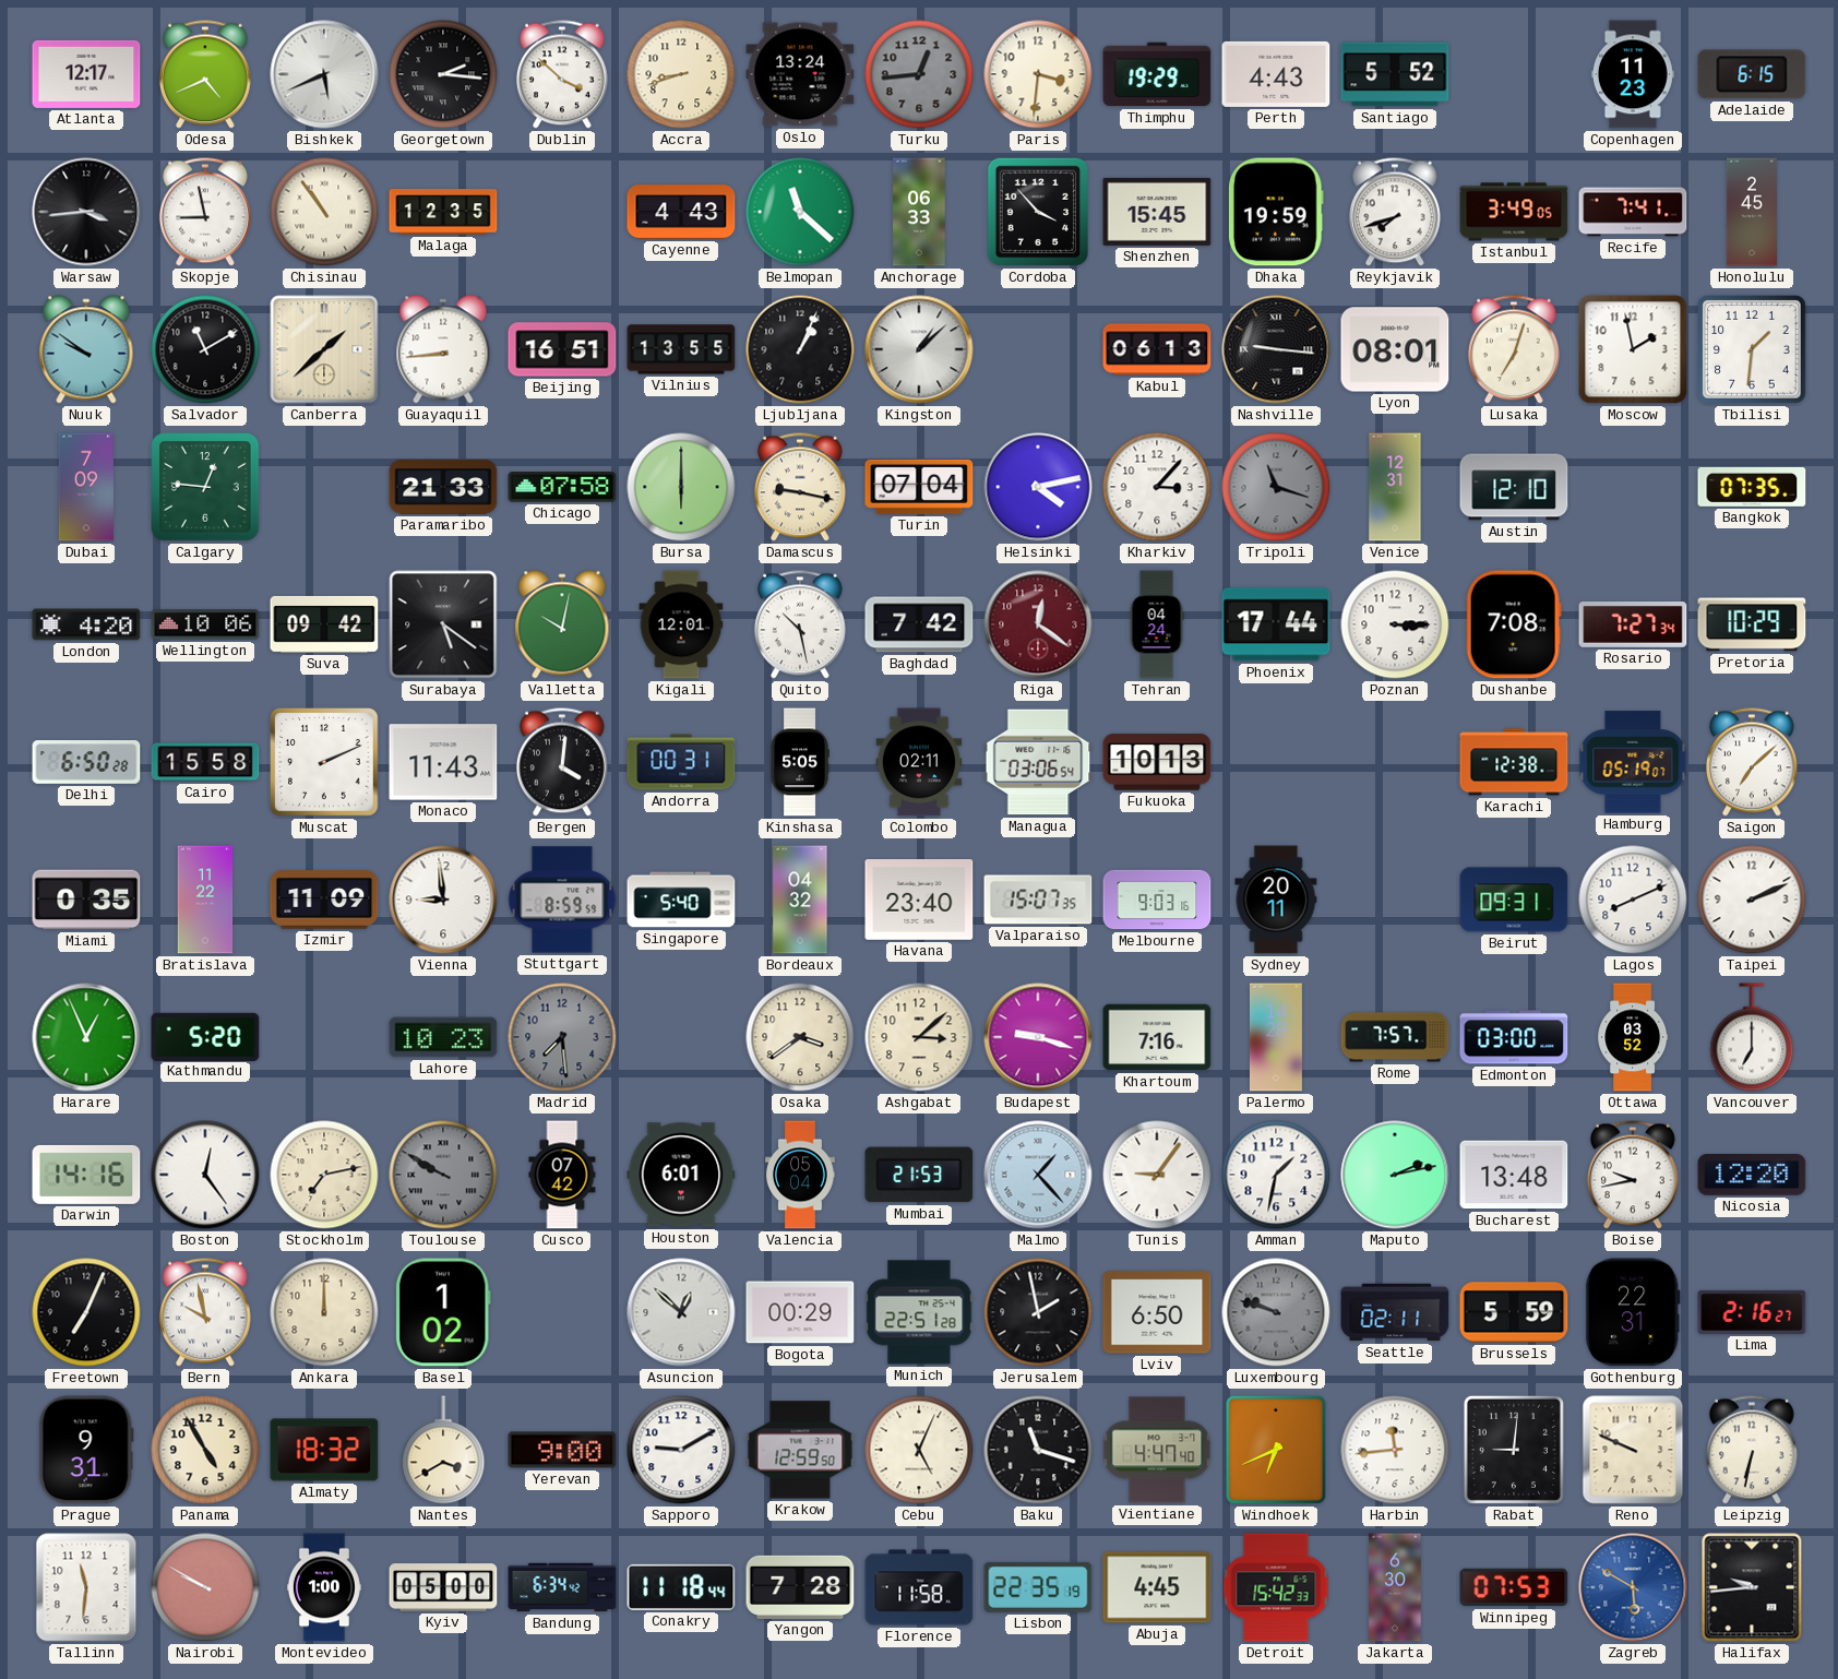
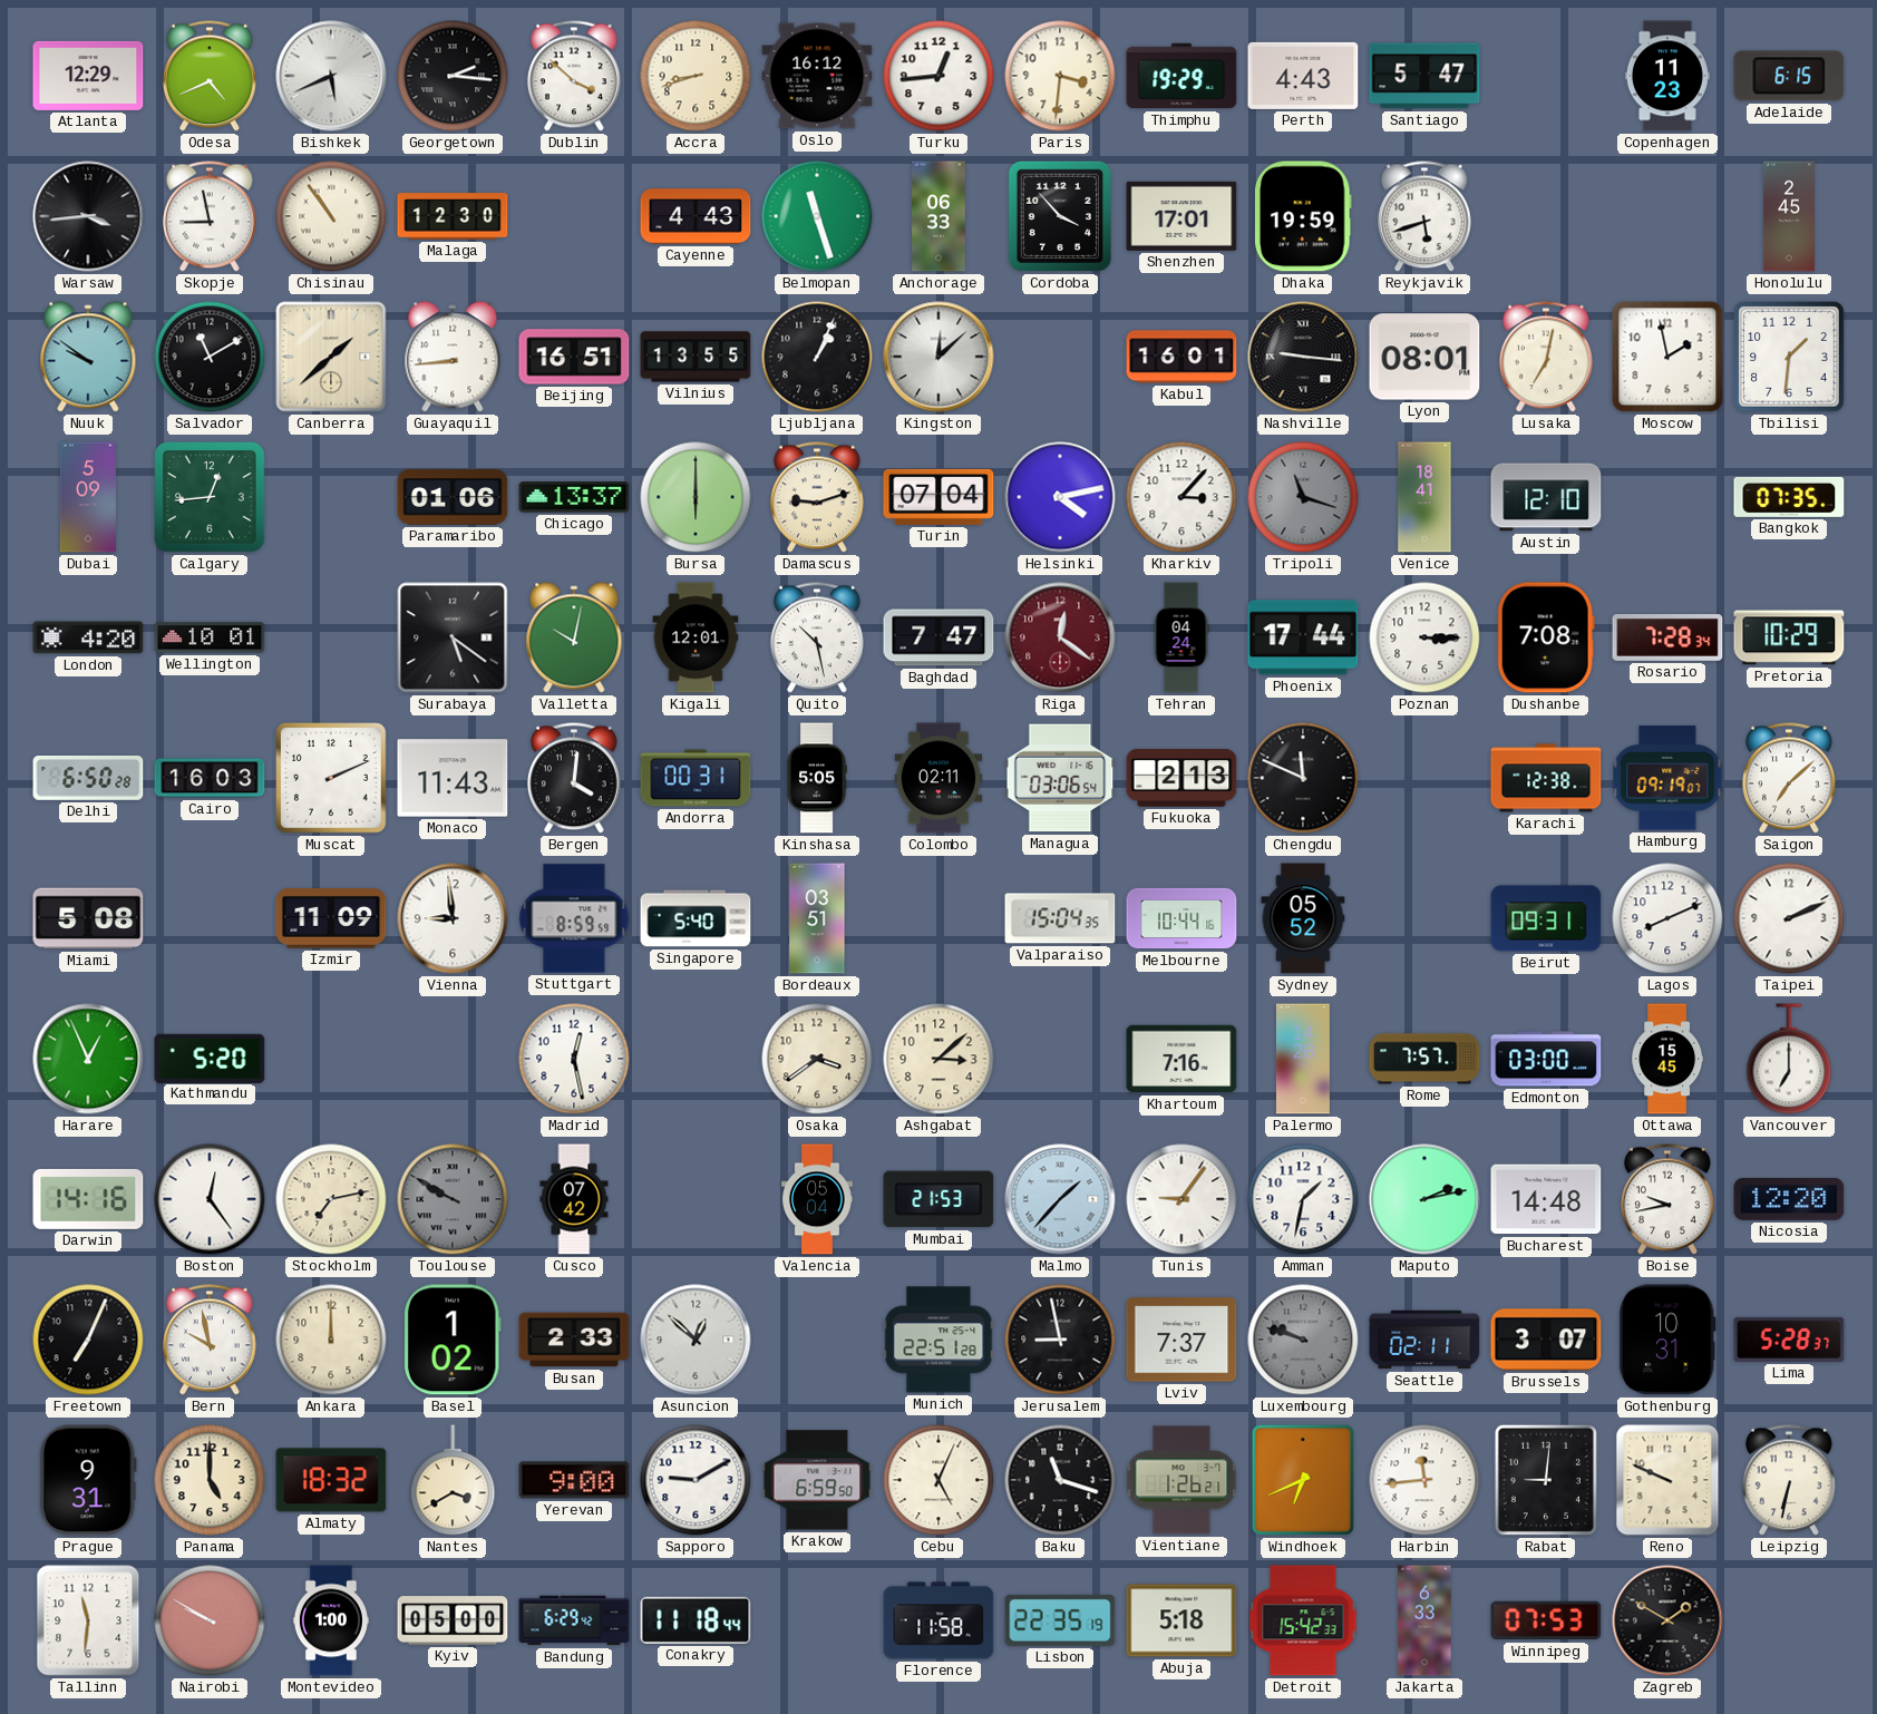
Atlanta: 12:17 -> 12:29 (88, 76)
Oslo: 13:24 -> 16:12 (817, 76)
Turku dial: grey -> white (938, 76)
Santiago: 5:52 -> 5:47 (1424, 76)
Malaga: 12:35 -> 12:30 (453, 216)
Belmopan: 11:22 -> 11:27 (817, 216)
Shenzhen: 15:45 -> 17:01 (1181, 216)
Reykjavik: 7:42 -> 5:42 (1424, 216)
Istanbul: 3:49 -> none (1514, 212)
Recife: 7:41 -> none (1633, 212)
Kingston: 1:08 -> 12:08 (938, 357)
Kabul: 06:13 -> 16:01 (1181, 357)
Lusaka: 7:03 -> 7:02 (1546, 357)
Dubai: 7:09 -> 5:09 (88, 497)
Calgary: 12:46 -> 12:44 (210, 497)
Paramaribo: 21:33 -> 01:06 (453, 497)
Chicago: 07:58 -> 13:37 (574, 497)
Damascus: 9:17 -> 9:12 (817, 497)
Venice: 12:31 -> 18:41 (1424, 497)
Wellington: 10:06 -> 10:01 (210, 637)
Suva: 09:42 -> none (324, 624)
Baghdad: 7:42 -> 7:47 (938, 637)
Rosario: 7:27 -> 7:28 (1667, 639)
Cairo: 15:58 -> 16:03 (210, 778)
Fukuoka: 10:13 -> 2:13 (1181, 778)
Chengdu: none -> 11:49 (1303, 778)
Hamburg: 05:19 -> 09:19 (1667, 778)
Miami: 0:35 -> 5:08 (88, 918)
Bratislava: 11:22 -> none (205, 900)
Bordeaux: 04:32 -> 03:51 (817, 918)
Havana: 23:40 -> none (919, 901)
Valparaiso: 15:07 -> 15:04 (1060, 918)
Melbourne: 9:03 -> 10:44 (1181, 918)
Sydney: 20:11 -> 05:52 (1303, 918)
Lahore: 10:23 -> none (443, 1037)
Madrid: 7:29 -> 12:28 (574, 1059)
Madrid dial: grey -> white (574, 1059)
Budapest: 9:18 -> none (1038, 1037)
Ottawa: 03:52 -> 15:45 (1667, 1059)
Houston: 6:01 -> none (681, 1175)
Malmo: 1:23 -> 1:37 (1060, 1199)
Bucharest: 13:48 -> 14:48 (1546, 1199)
Busan: none -> 2:33 (574, 1340)
Bogota: 00:29 -> none (800, 1312)
Jerusalem: 1:58 -> 8:58 (1060, 1340)
Lviv: 6:50 -> 7:37 (1181, 1340)
Brussels: 5:59 -> 3:07 (1546, 1340)
Gothenburg: 22:31 -> 10:31 (1667, 1340)
Lima: 2:16 -> 5:28 (1789, 1340)
Panama: 4:55 -> 5:00 (210, 1480)
Krakow: 12:59 -> 6:59 (817, 1480)
Vientiane: 4:47 -> 1:26 (1181, 1480)
Bandung: 6:34 -> 6:29 (574, 1620)
Yangon: 7:28 -> none (800, 1587)
Abuja: 4:45 -> 5:18 (1181, 1620)
Jakarta: 6:30 -> 6:33 (1424, 1620)
Zagreb: 5:50 -> 1:50 (1667, 1620)
Zagreb dial: blue -> black (1667, 1620)
Halifax: 9:44 -> none (1752, 1587)
